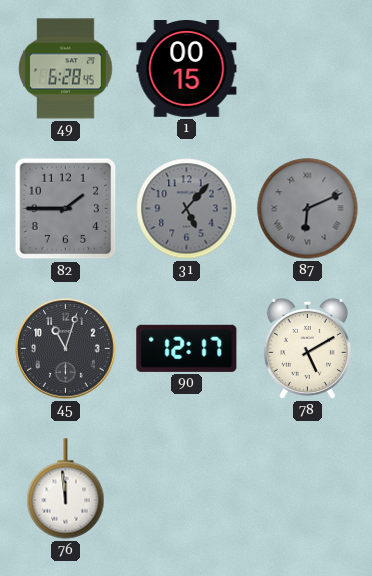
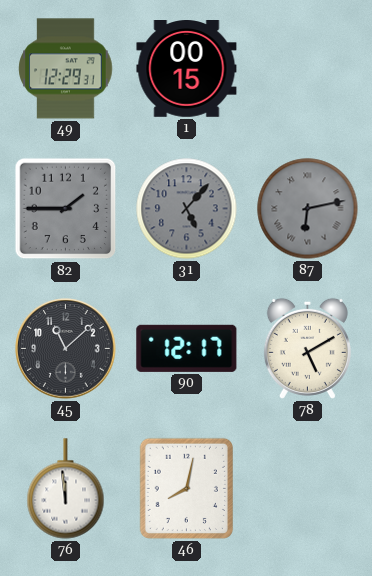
49: 6:28 -> 12:29 (66, 69)
87: 6:11 -> 6:13 (308, 209)
45: 11:03 -> 11:08 (66, 349)
46: none -> 8:02 (186, 488)
